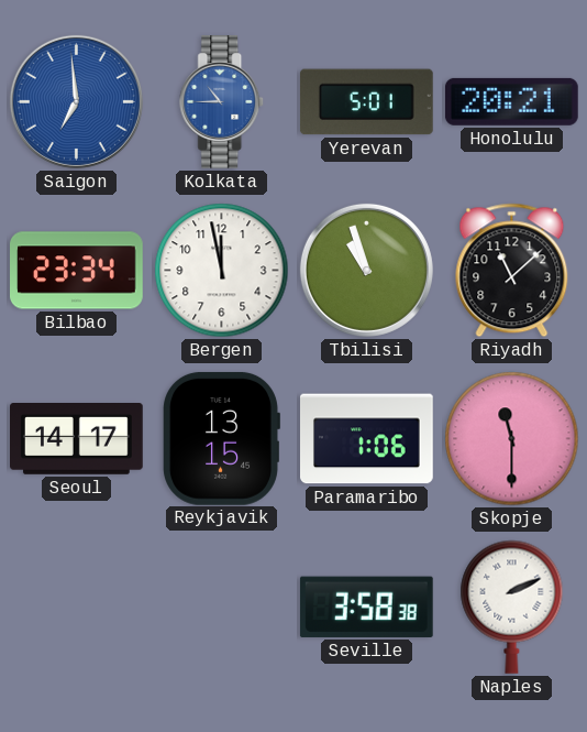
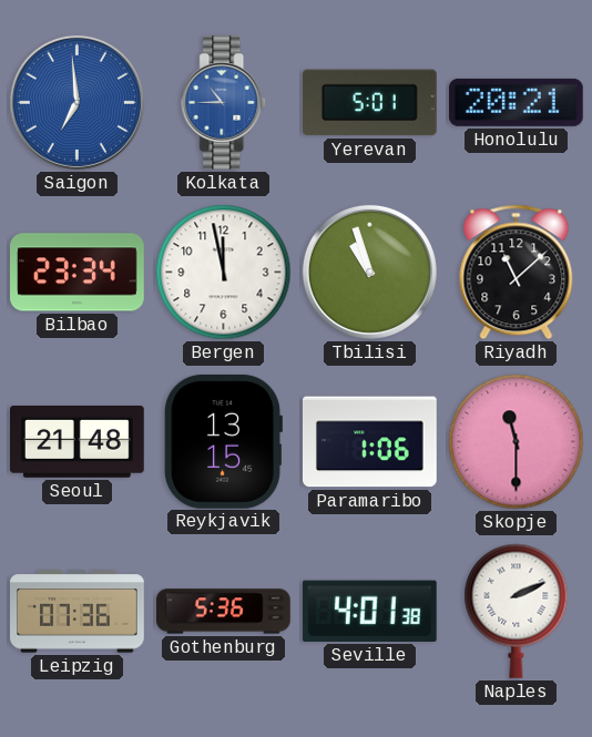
Seoul: 14:17 -> 21:48 (78, 442)
Leipzig: none -> 07:36 (78, 612)
Gothenburg: none -> 5:36 (224, 612)
Seville: 3:58 -> 4:01 (369, 611)
